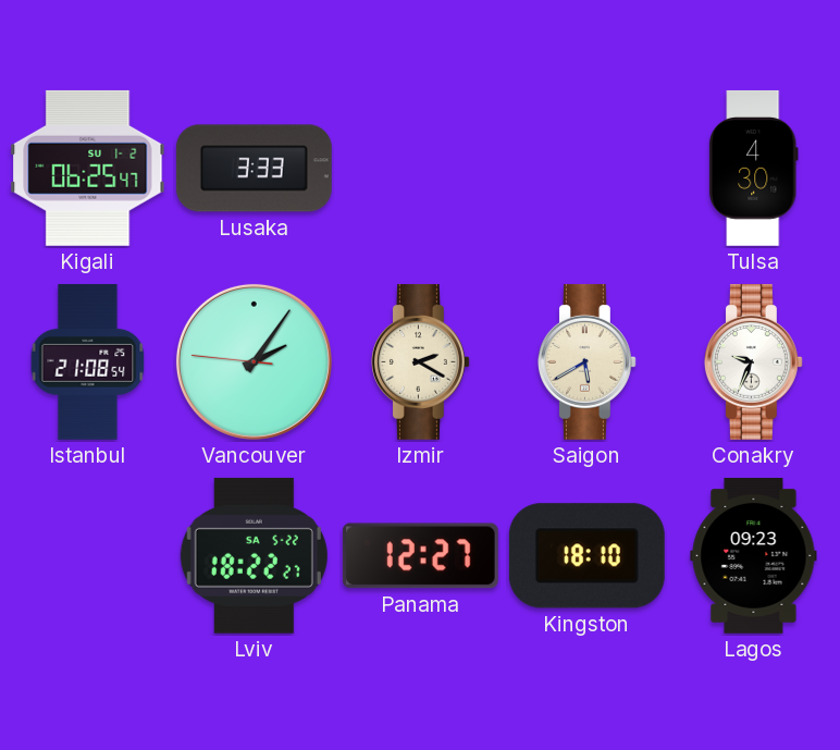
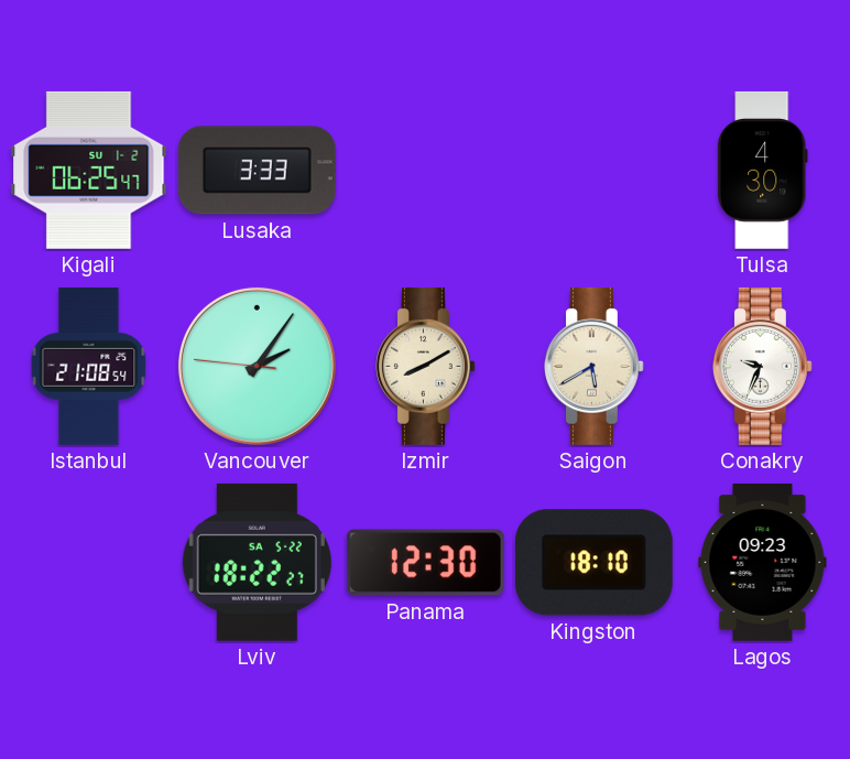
Izmir: 2:20 -> 8:10 (425, 366)
Panama: 12:27 -> 12:30 (425, 563)
